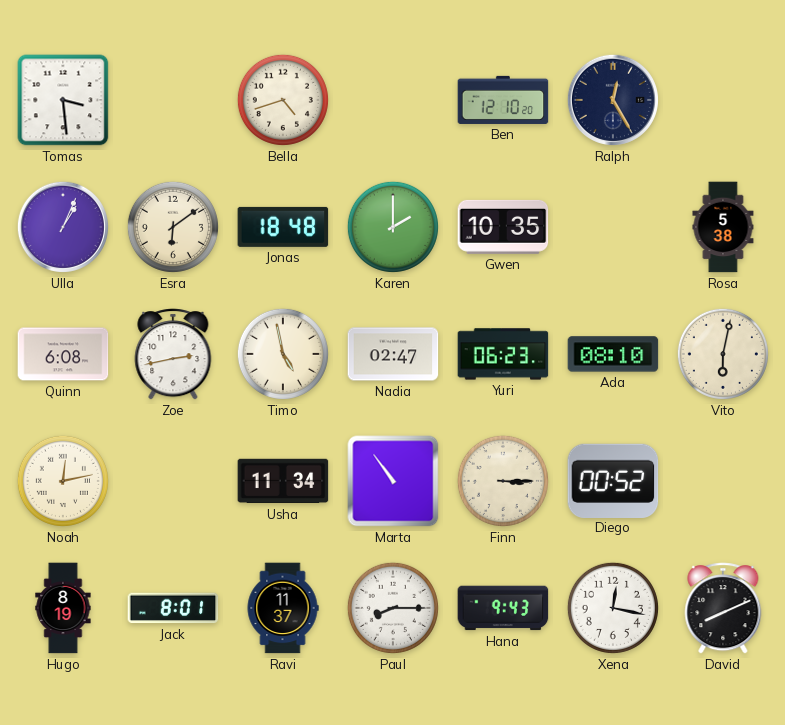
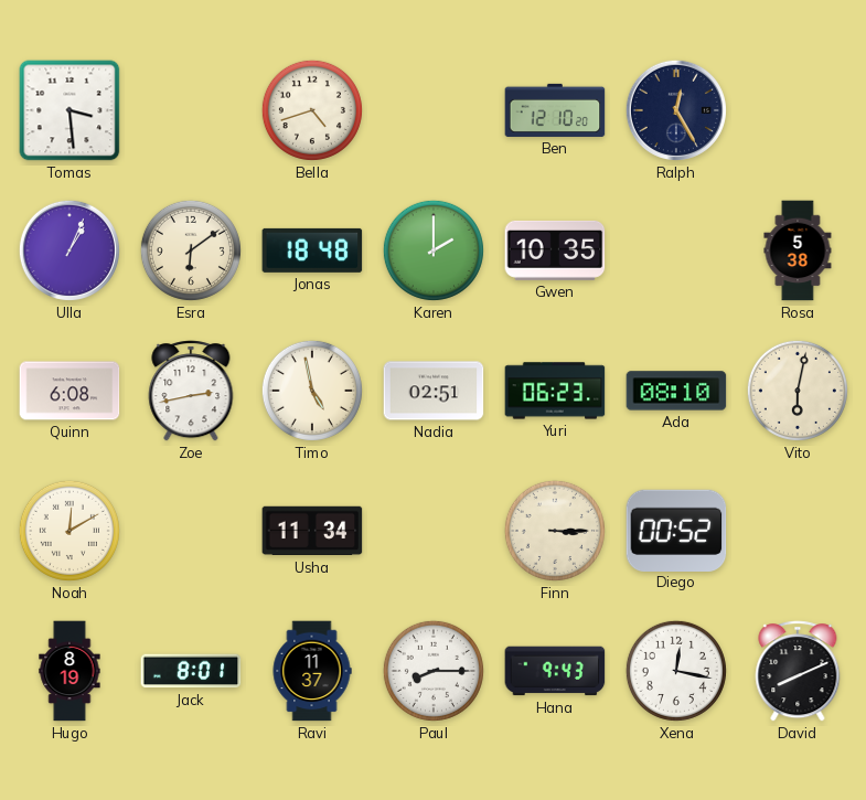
Nadia: 02:47 -> 02:51 (434, 391)
Noah: 12:13 -> 12:10 (70, 531)
Marta: 10:54 -> none (393, 481)
